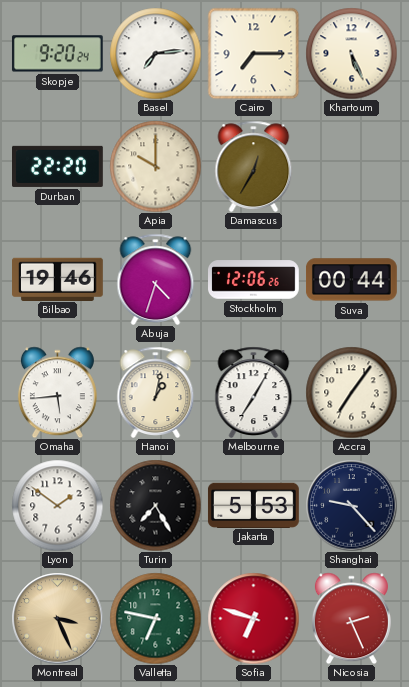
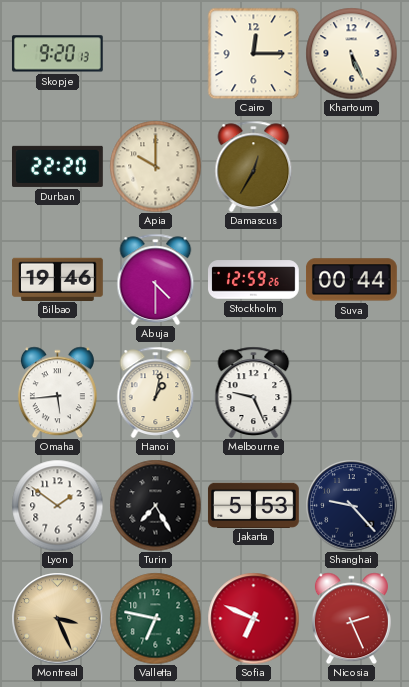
Skopje: 9:20:24 -> 9:20:13 (57, 54)
Basel: 7:14 -> none (155, 53)
Cairo: 7:15 -> 12:15 (253, 53)
Abuja: 4:33 -> 4:30 (156, 279)
Stockholm: 12:06 -> 12:59 (254, 280)
Melbourne: 7:05 -> 9:26 (254, 392)
Accra: 7:06 -> none (351, 392)
Sofia: 6:48 -> 6:49 (253, 618)
